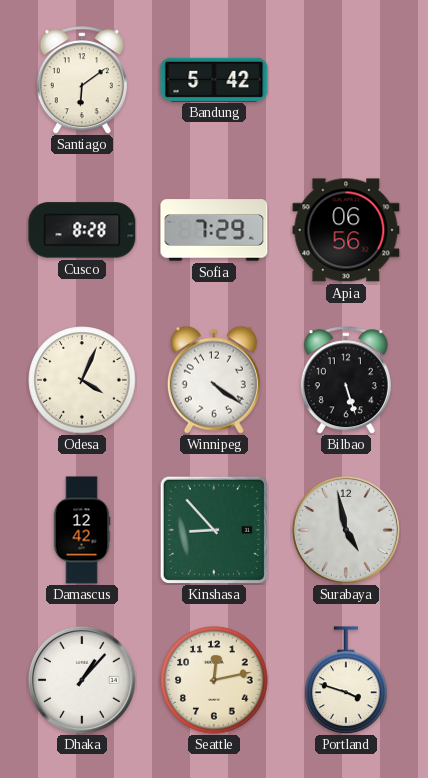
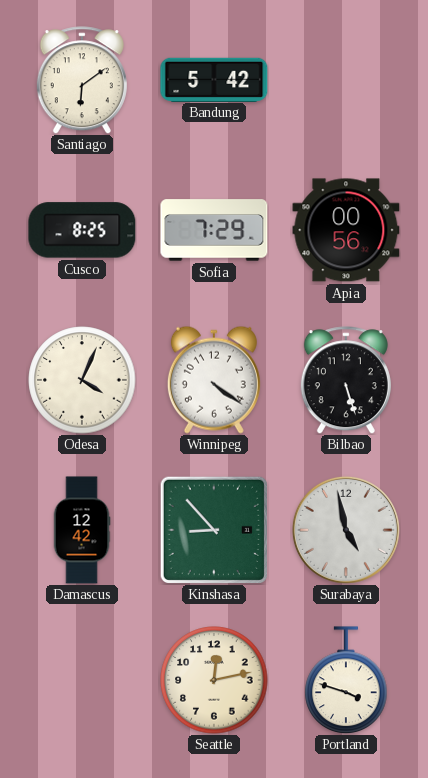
Cusco: 8:28 -> 8:25 (82, 230)
Apia: 06:56 -> 00:56 (346, 230)
Dhaka: 1:07 -> none (82, 680)
